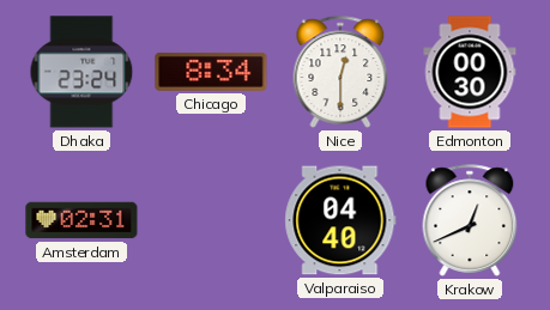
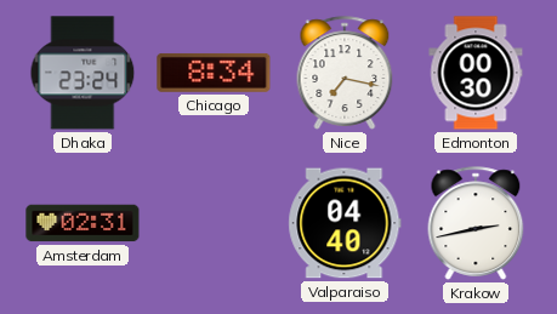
Nice: 12:30 -> 7:17 (345, 73)
Krakow: 12:41 -> 2:43 (476, 223)
